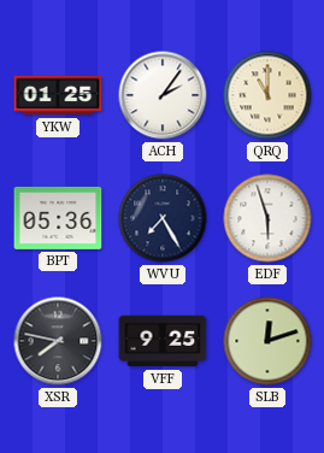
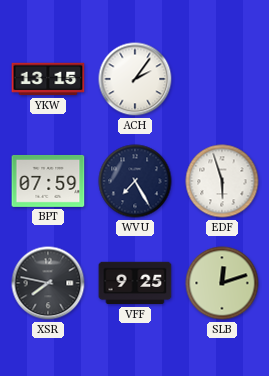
YKW: 01:25 -> 13:15 (48, 79)
QRQ: 11:00 -> none (267, 95)
BPT: 05:36 -> 07:59 (48, 181)
